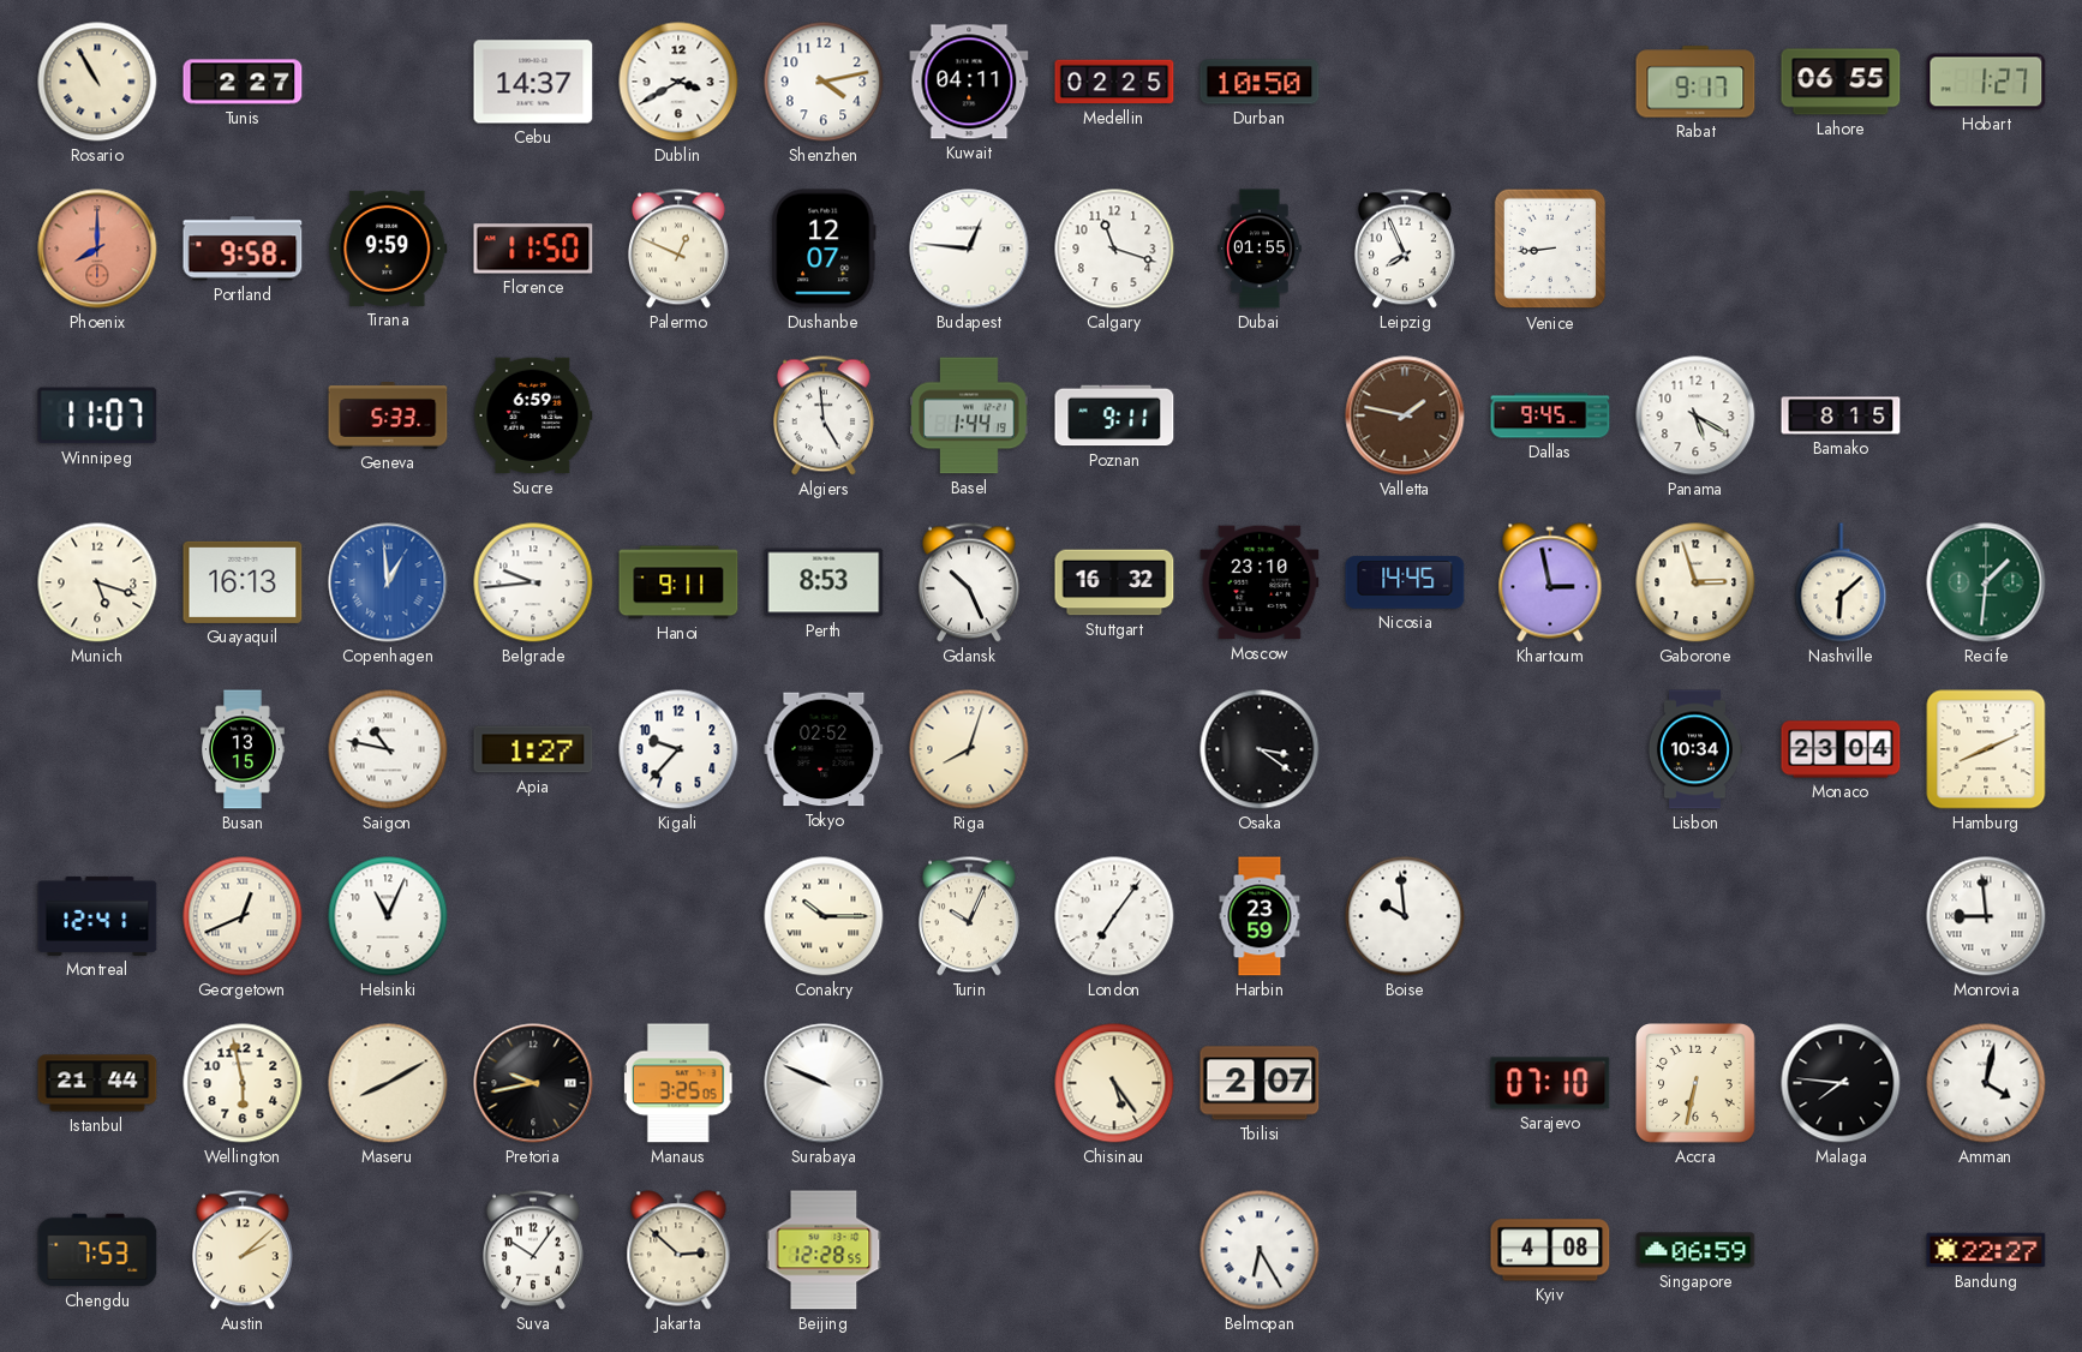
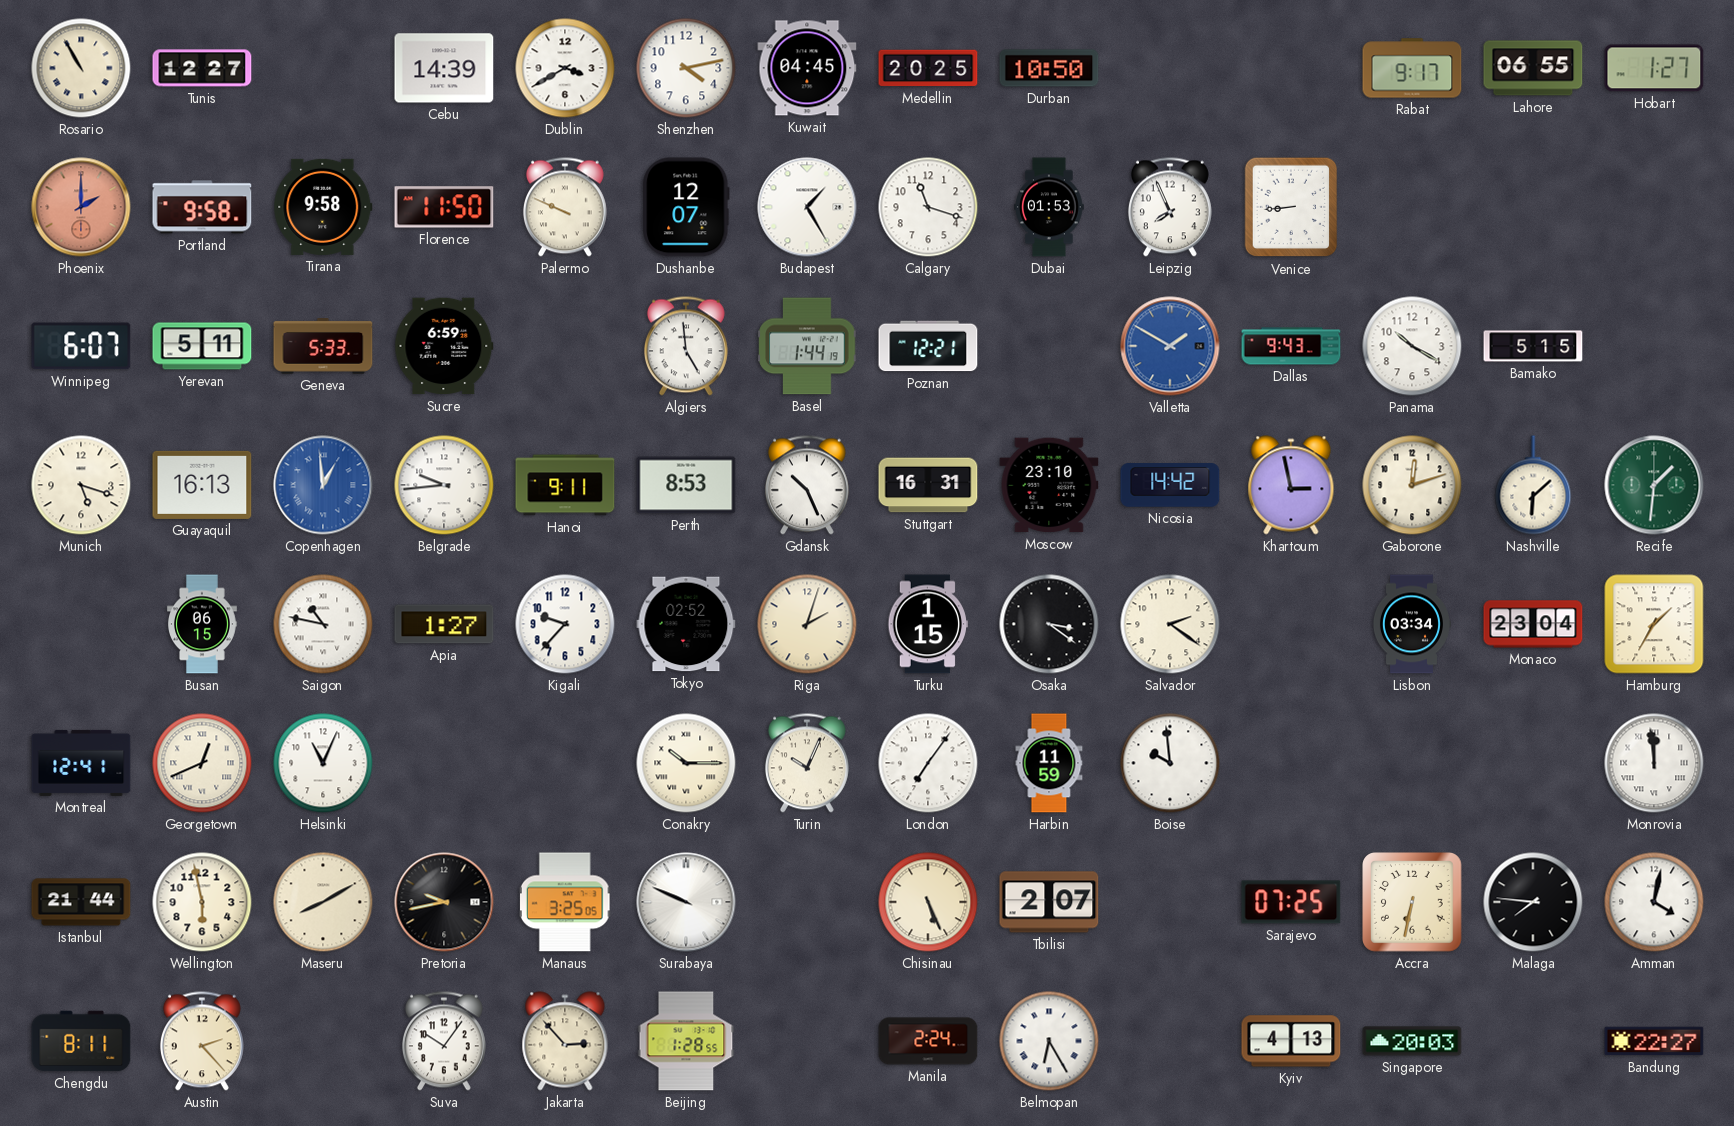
Tunis: 2:27 -> 12:27 (202, 68)
Cebu: 14:37 -> 14:39 (444, 68)
Kuwait: 04:11 -> 04:45 (807, 68)
Medellin: 02:25 -> 20:25 (928, 68)
Phoenix: 8:00 -> 2:00 (81, 207)
Tirana: 9:59 -> 9:58 (323, 207)
Palermo: 12:49 -> 9:49 (565, 207)
Budapest: 12:46 -> 1:25 (807, 207)
Dubai: 01:55 -> 01:53 (1050, 207)
Winnipeg: 11:07 -> 6:07 (81, 346)
Yerevan: none -> 5:11 (202, 346)
Poznan: 9:11 -> 12:21 (928, 346)
Valletta: 1:47 -> 1:50 (1170, 346)
Valletta dial: brown -> blue (1170, 346)
Dallas: 9:45 -> 9:43 (1291, 346)
Panama: 5:20 -> 10:20 (1412, 346)
Bamako: 8:15 -> 5:15 (1533, 346)
Stuttgart: 16:32 -> 16:31 (928, 485)
Nicosia: 14:45 -> 14:42 (1170, 485)
Gaborone: 2:57 -> 12:12 (1412, 485)
Busan: 13:15 -> 06:15 (203, 624)
Riga: 8:03 -> 2:03 (807, 624)
Turku: none -> 1:15 (927, 624)
Salvador: none -> 2:21 (1170, 624)
Lisbon: 10:34 -> 03:34 (1411, 624)
Hamburg: 8:11 -> 1:35 (1654, 624)
Harbin: 23:59 -> 11:59 (1049, 763)
Monrovia: 8:59 -> 11:59 (1654, 763)
Chisinau: 5:24 -> 5:26 (928, 902)
Sarajevo: 07:10 -> 07:25 (1291, 902)
Chengdu: 7:53 -> 8:11 (81, 1041)
Austin: 2:08 -> 2:23 (202, 1041)
Jakarta: 2:52 -> 2:53 (565, 1041)
Beijing: 12:28 -> 1:28 (686, 1041)
Manila: none -> 2:24 (928, 1041)
Kyiv: 4:08 -> 4:13 (1291, 1041)
Singapore: 06:59 -> 20:03 (1412, 1041)
